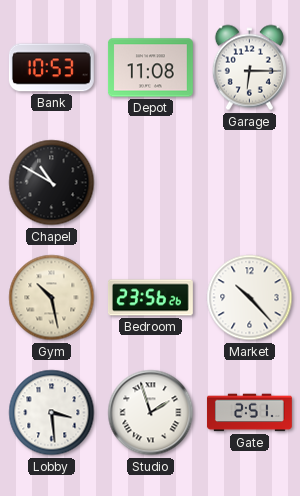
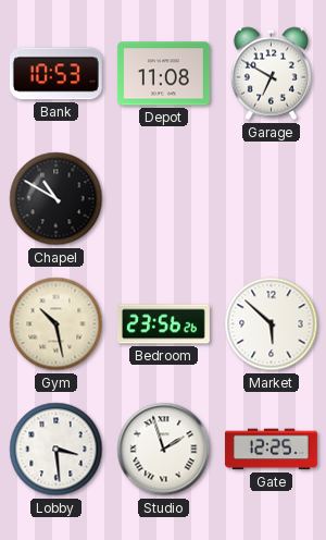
Garage: 6:15 -> 6:50 (271, 74)
Market: 10:23 -> 5:52 (272, 324)
Gate: 2:51 -> 12:25 (271, 450)
